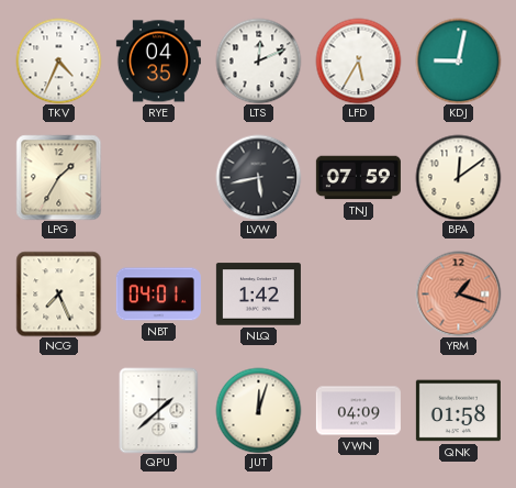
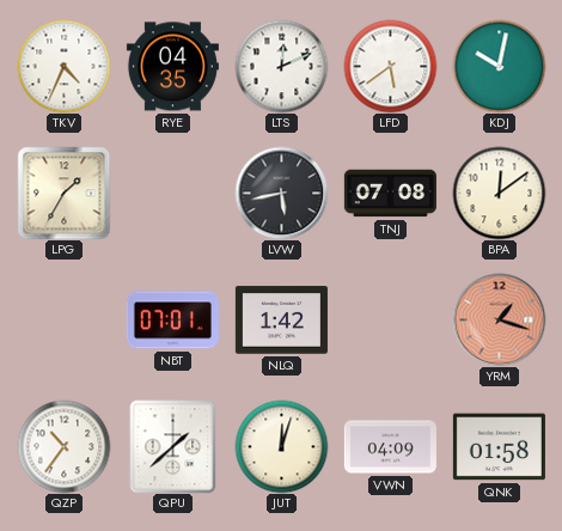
LFD: 5:35 -> 5:39 (390, 66)
KDJ: 9:02 -> 10:02 (499, 66)
TNJ: 07:59 -> 07:08 (390, 194)
NCG: 7:26 -> none (58, 293)
NBT: 04:01 -> 07:01 (172, 321)
QZP: none -> 10:36 (63, 446)
